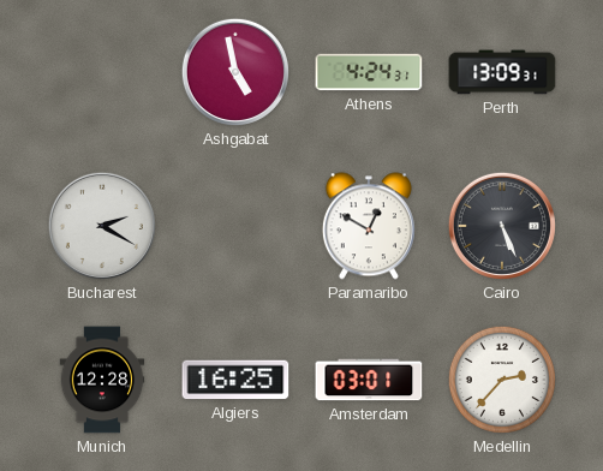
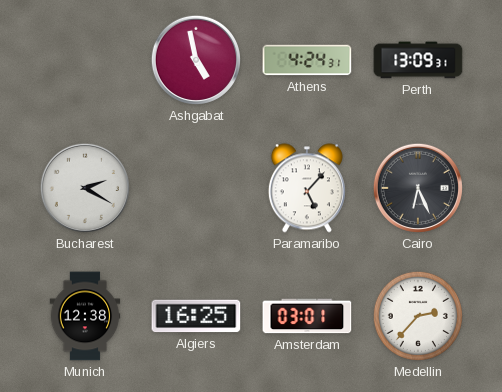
Paramaribo: 12:50 -> 5:07 (307, 188)
Cairo: 5:26 -> 6:26 (418, 188)
Munich: 12:28 -> 12:38 (85, 316)
